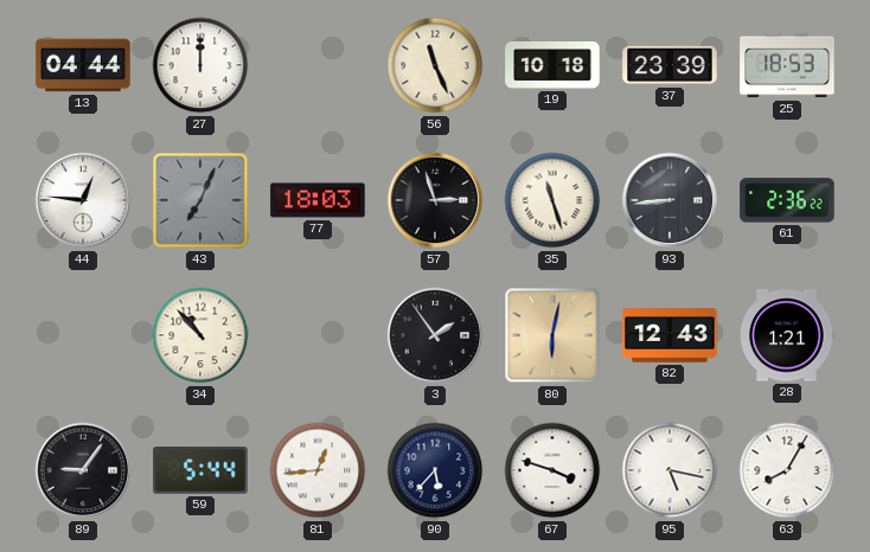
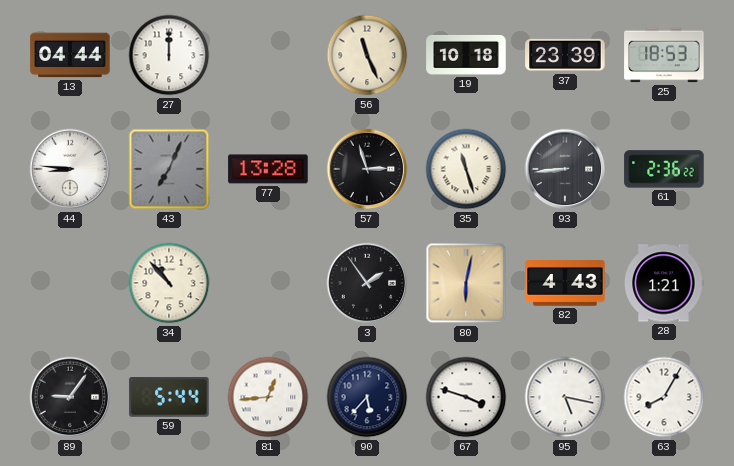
44: 12:46 -> 8:46 (70, 169)
77: 18:03 -> 13:28 (268, 169)
82: 12:43 -> 4:43 (565, 283)
